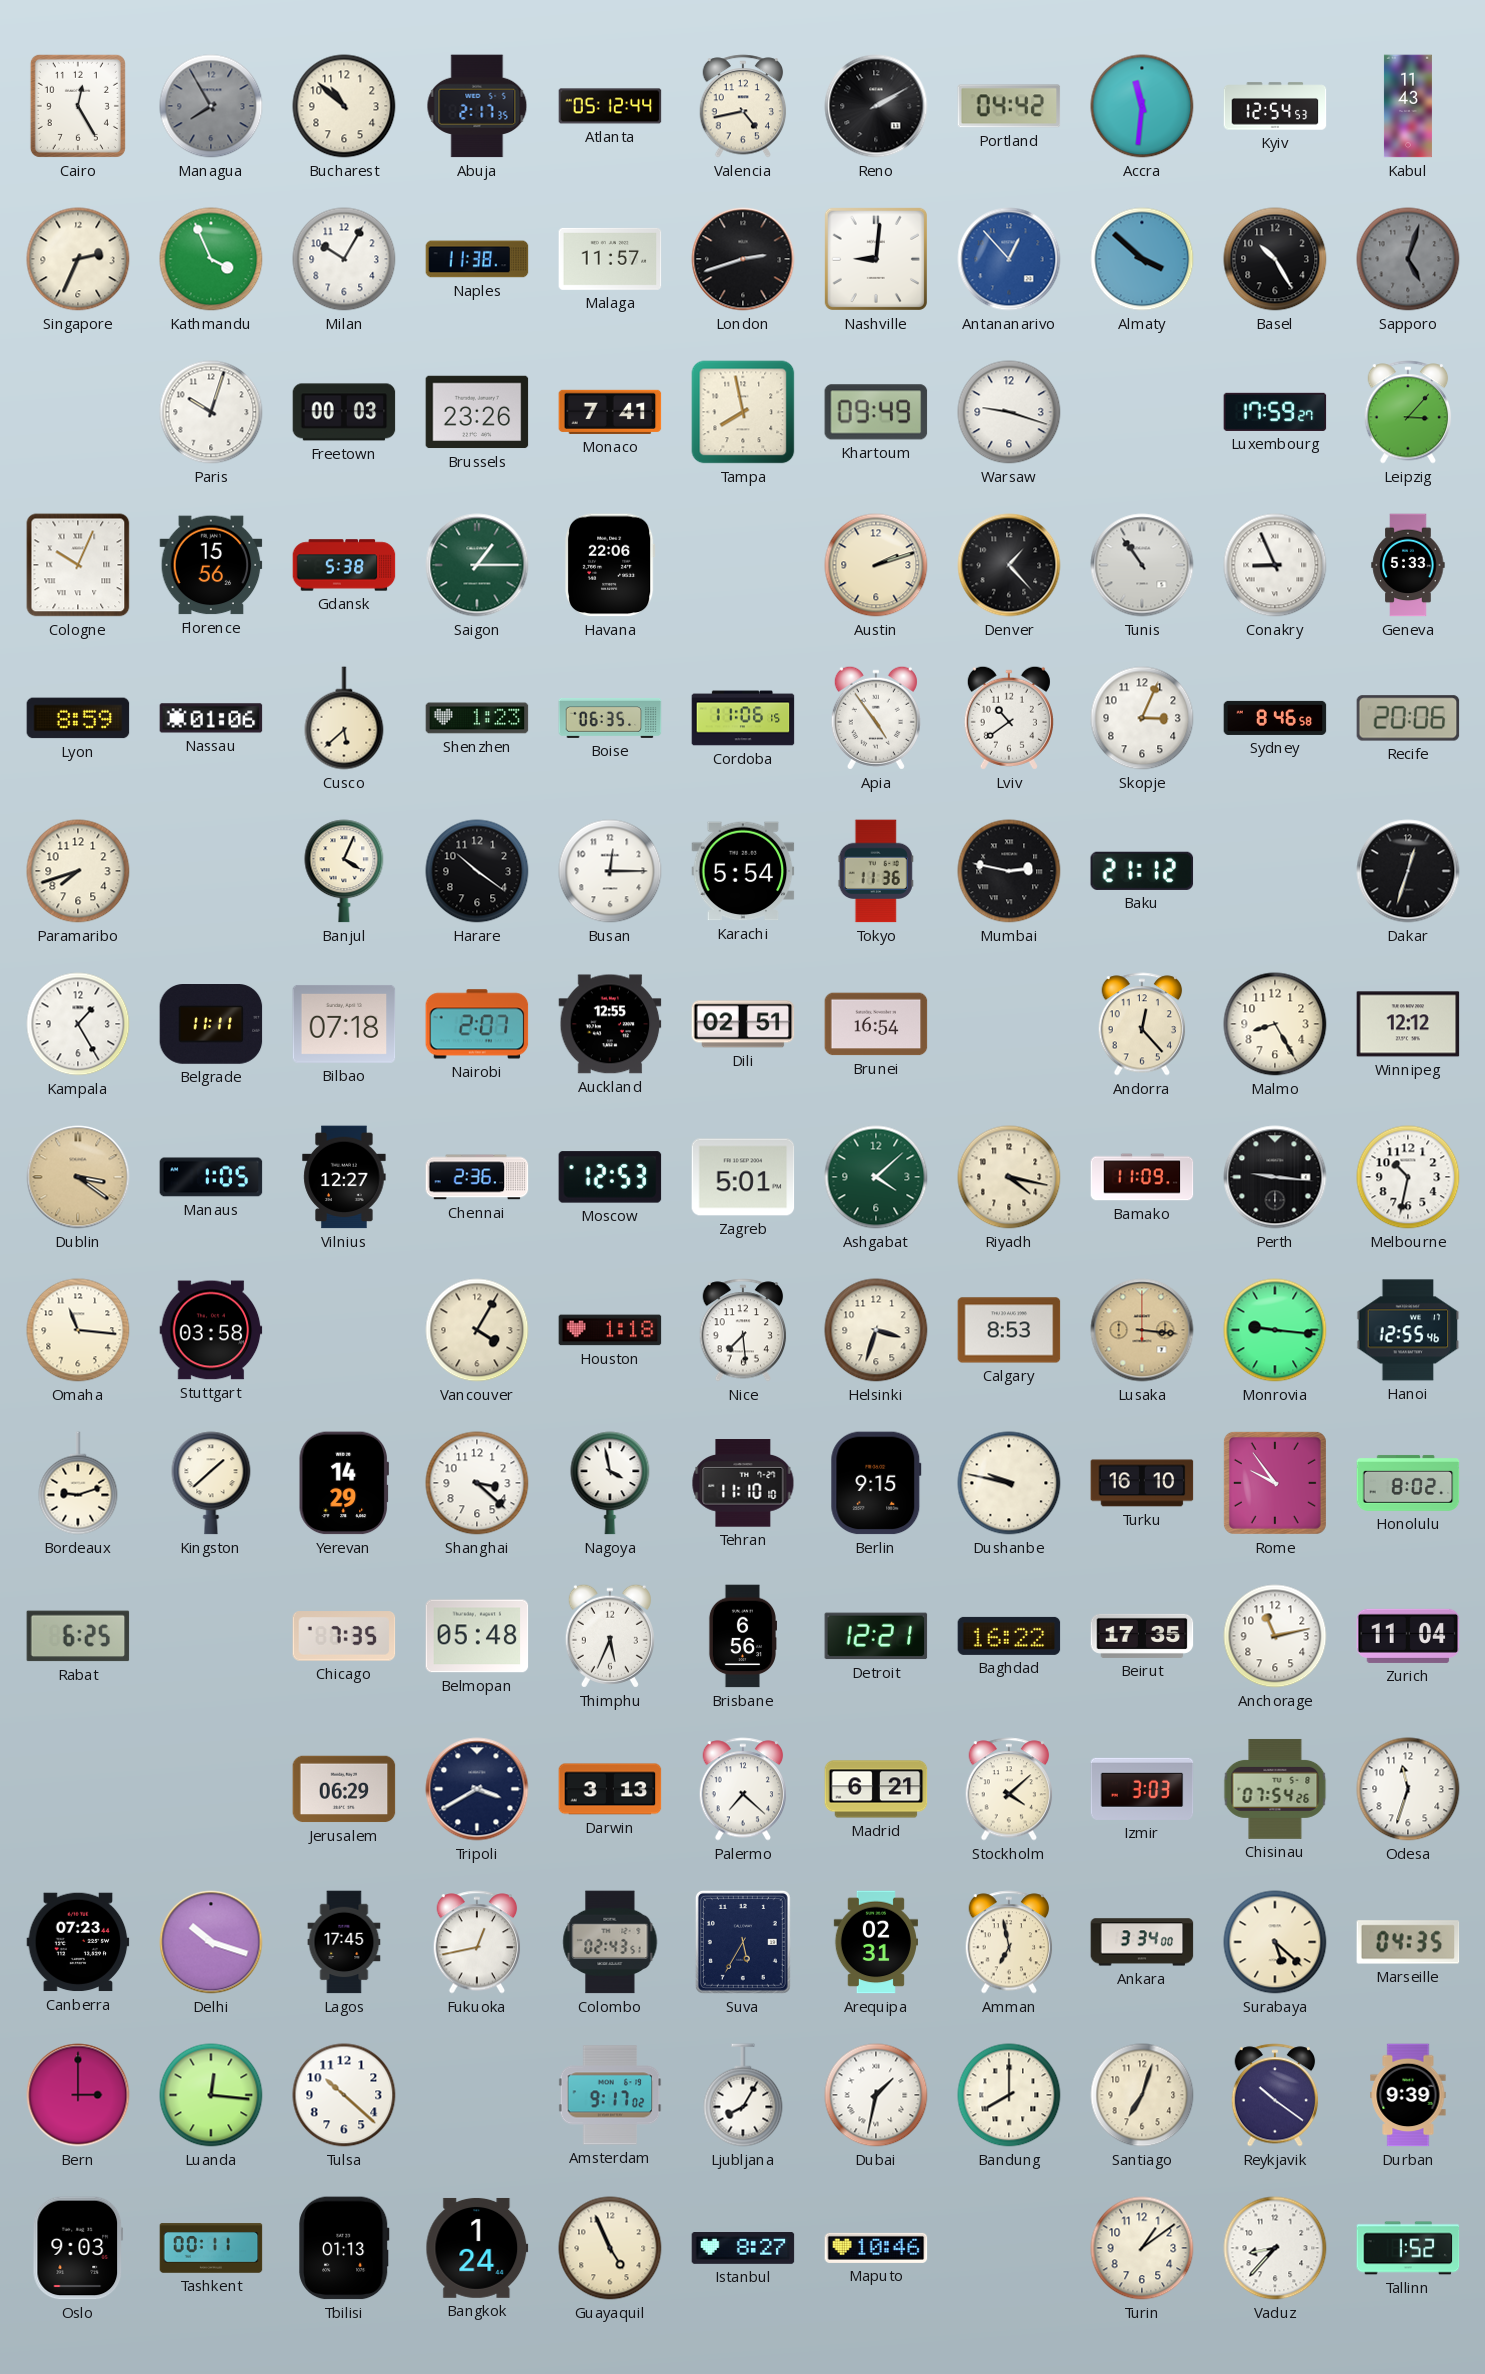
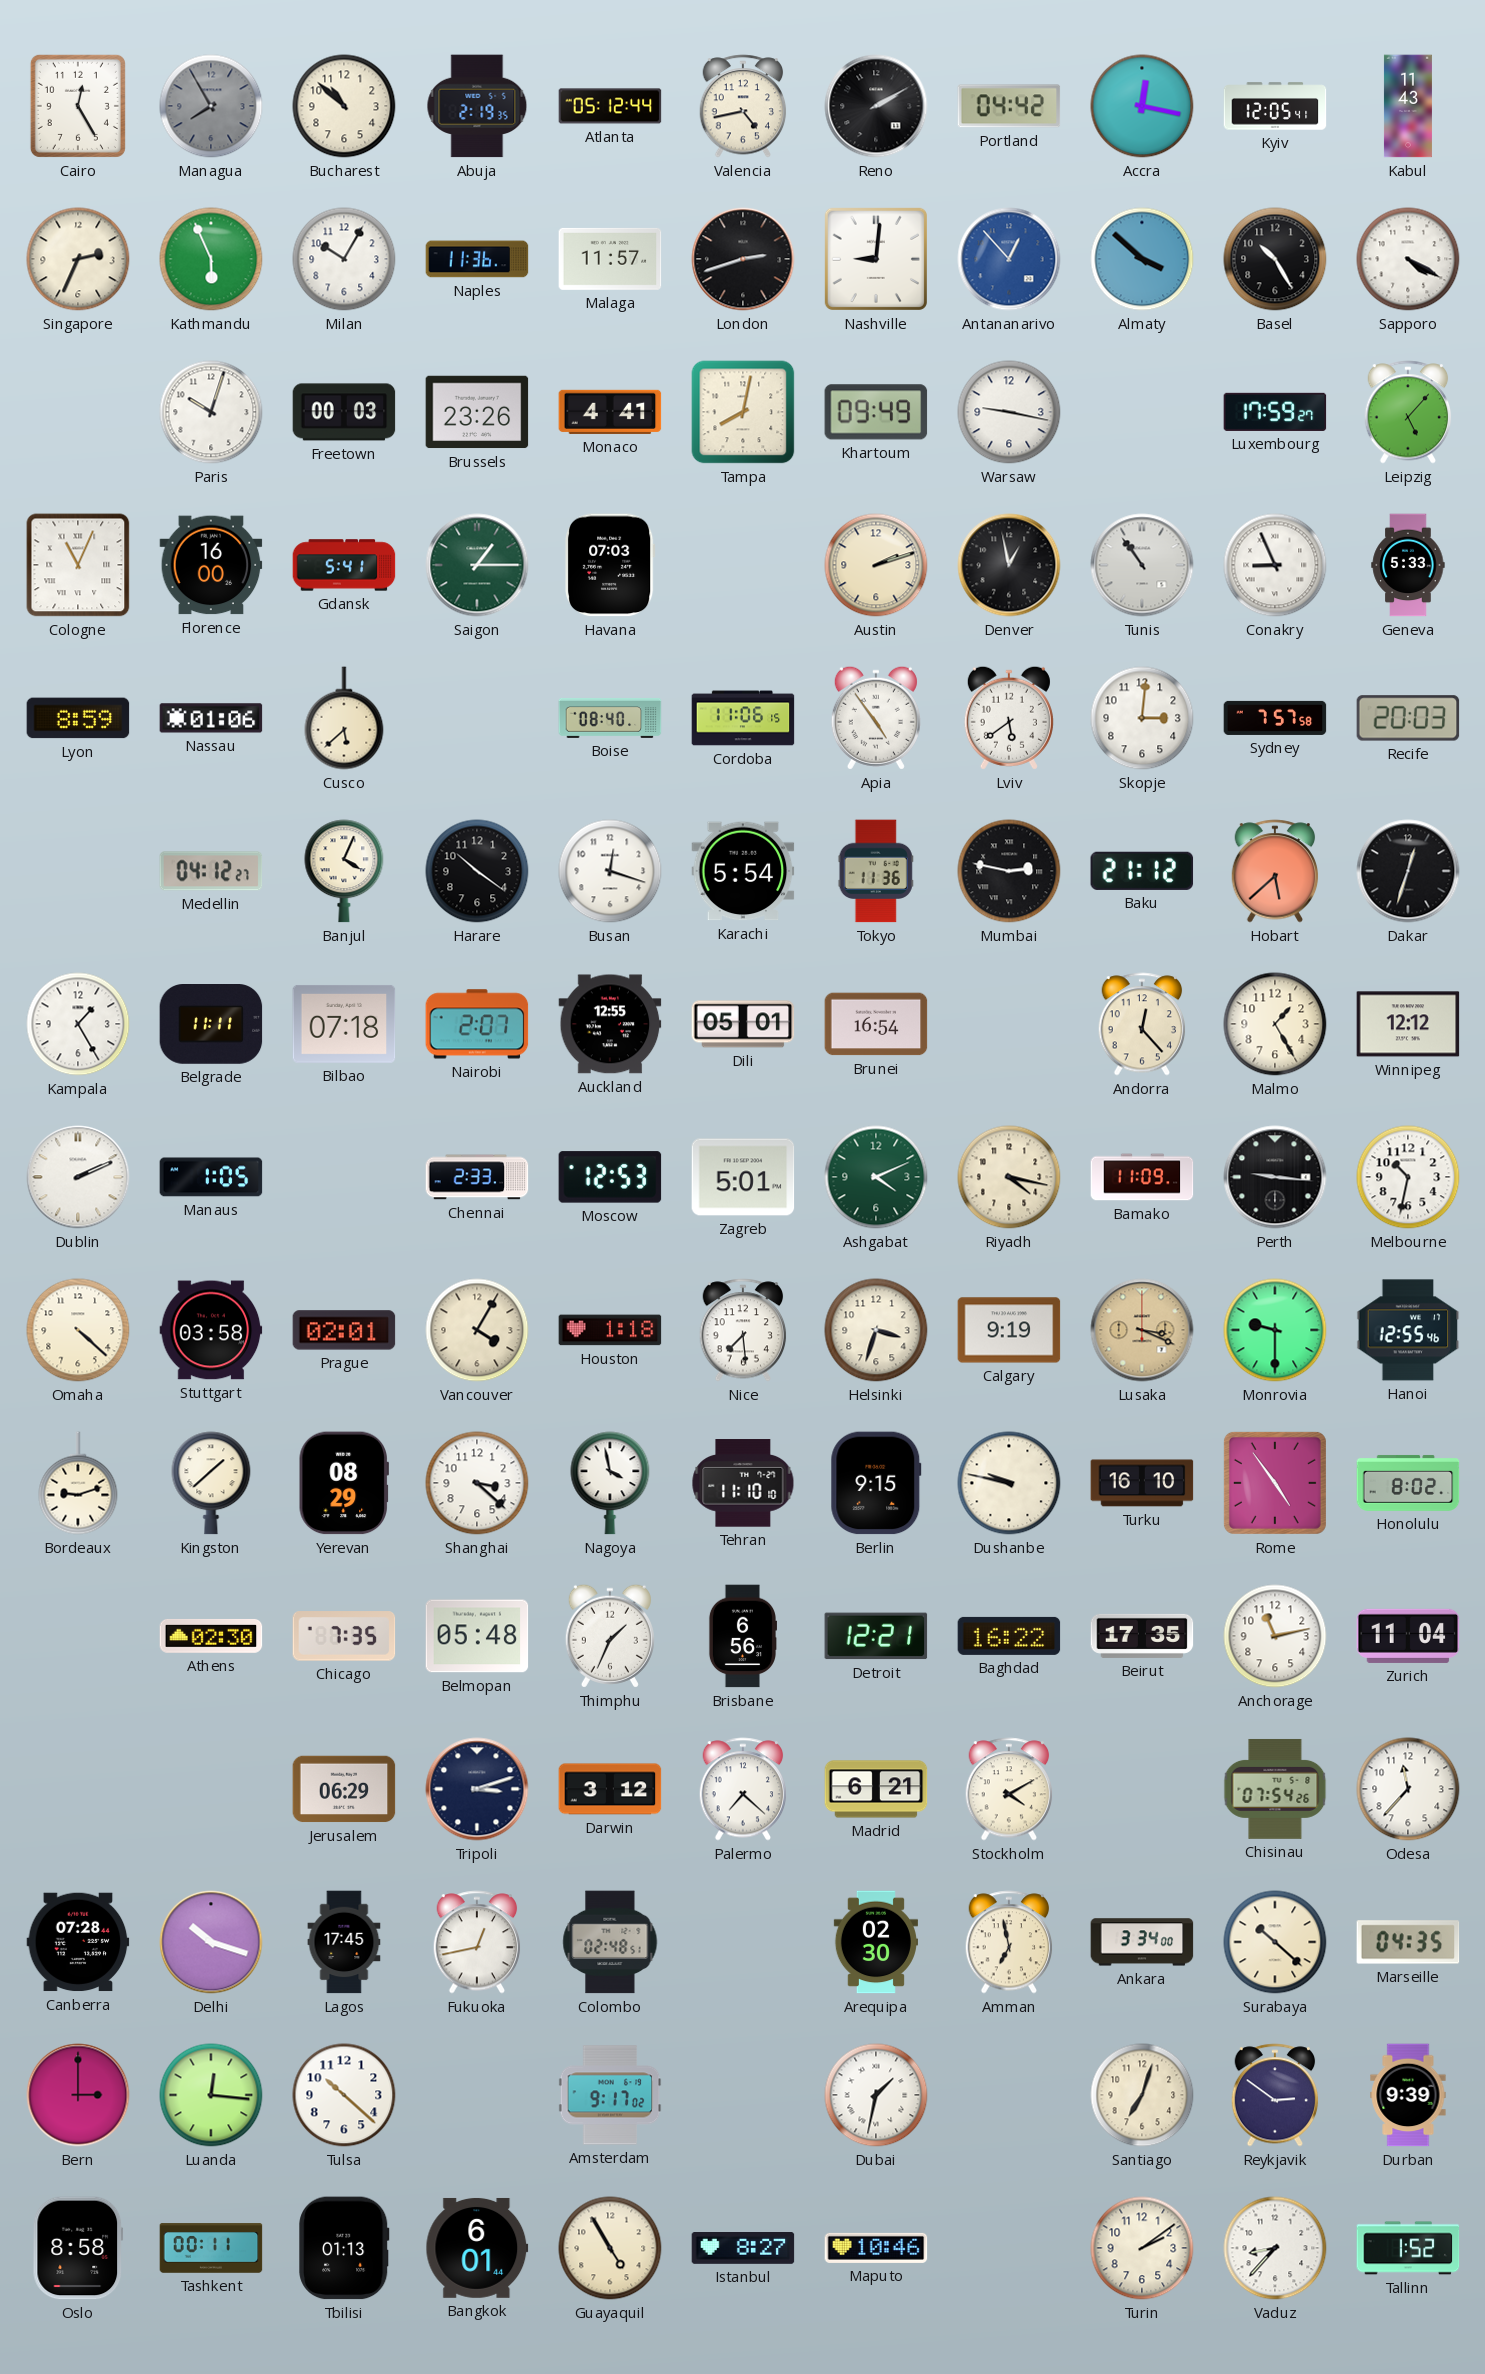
Abuja: 2:17 -> 2:19 (477, 106)
Accra: 11:31 -> 12:17 (1142, 106)
Kyiv: 12:54 -> 12:05 (1275, 106)
Kathmandu: 3:56 -> 5:56 (211, 259)
Naples: 11:38 -> 11:36 (477, 259)
Sapporo: 5:03 -> 4:20 (1408, 259)
Sapporo dial: grey -> white (1408, 259)
Monaco: 7:41 -> 4:41 (610, 412)
Tampa: 7:58 -> 8:02 (743, 412)
Warsaw: 9:18 -> 9:17 (1009, 412)
Leipzig: 3:07 -> 5:07 (1408, 412)
Cologne: 10:04 -> 11:04 (78, 565)
Florence: 15:56 -> 16:00 (211, 565)
Gdansk: 5:38 -> 5:41 (344, 565)
Havana: 22:06 -> 07:03 (610, 565)
Denver: 1:23 -> 12:58 (1009, 565)
Shenzhen: 1:23 -> none (477, 718)
Boise: 06:35 -> 08:40 (610, 718)
Lviv: 10:39 -> 5:39 (1009, 718)
Skopje: 3:04 -> 3:01 (1142, 718)
Sydney: 8:46 -> 7:57 (1275, 718)
Recife: 20:06 -> 20:03 (1408, 718)
Paramaribo: 7:42 -> none (78, 871)
Medellin: none -> 04:12 (211, 871)
Busan: 12:15 -> 12:18 (610, 871)
Hobart: none -> 5:38 (1275, 871)
Dili: 02:51 -> 05:01 (743, 1024)
Malmo: 8:25 -> 1:25 (1275, 1024)
Dublin: 3:21 -> 2:11 (78, 1177)
Dublin dial: champagne -> white (78, 1177)
Vilnius: 12:27 -> none (344, 1177)
Chennai: 2:36 -> 2:33 (477, 1177)
Ashgabat: 4:08 -> 4:11 (876, 1177)
Omaha: 11:16 -> 4:22 (78, 1330)
Prague: none -> 02:01 (344, 1330)
Calgary: 8:53 -> 9:19 (1009, 1330)
Lusaka: 3:16 -> 3:19 (1142, 1330)
Monrovia: 9:16 -> 9:30 (1275, 1330)
Yerevan: 14:29 -> 08:29 (344, 1483)
Rome: 9:54 -> 4:54 (1275, 1483)
Rabat: 6:25 -> none (78, 1636)
Athens: none -> 02:30 (211, 1636)
Thimphu: 5:34 -> 1:34 (610, 1636)
Tripoli: 3:40 -> 3:12 (477, 1789)
Darwin: 3:13 -> 3:12 (610, 1789)
Stockholm: 4:08 -> 4:10 (1009, 1789)
Izmir: 3:03 -> none (1142, 1789)
Odesa: 11:33 -> 11:37 (1408, 1789)
Canberra: 07:23 -> 07:28 (78, 1942)
Colombo: 02:43 -> 02:48 (610, 1942)
Suva: 5:35 -> none (743, 1942)
Arequipa: 02:31 -> 02:30 (876, 1942)
Surabaya: 5:22 -> 10:22 (1275, 1942)
Ljubljana: 8:05 -> none (743, 2095)
Bandung: 8:00 -> none (1009, 2095)
Reykjavik: 10:21 -> 2:51 (1275, 2095)
Oslo: 9:03 -> 8:58 (78, 2248)
Bangkok: 1:24 -> 6:01 (477, 2248)
Guayaquil: 4:56 -> 4:55 (610, 2248)
Turin: 1:09 -> 2:09 (1142, 2248)
